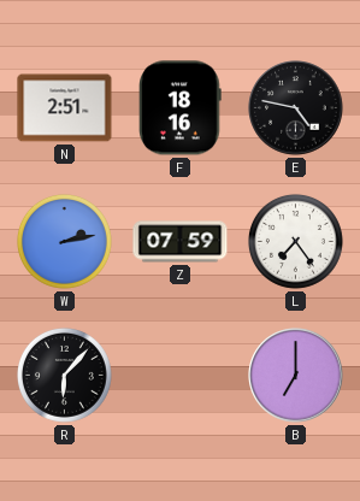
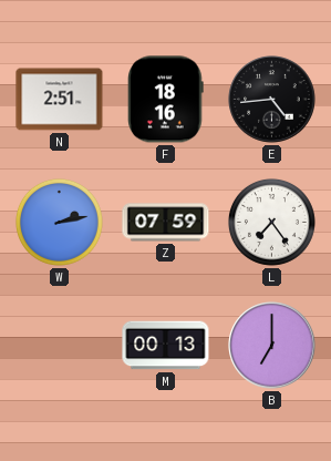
E: 4:47 -> 4:44 (272, 100)
R: 6:07 -> none (64, 375)
M: none -> 00:13 (166, 346)
